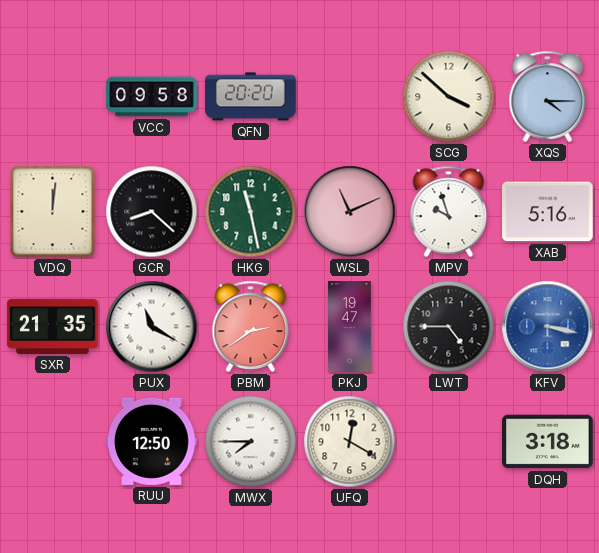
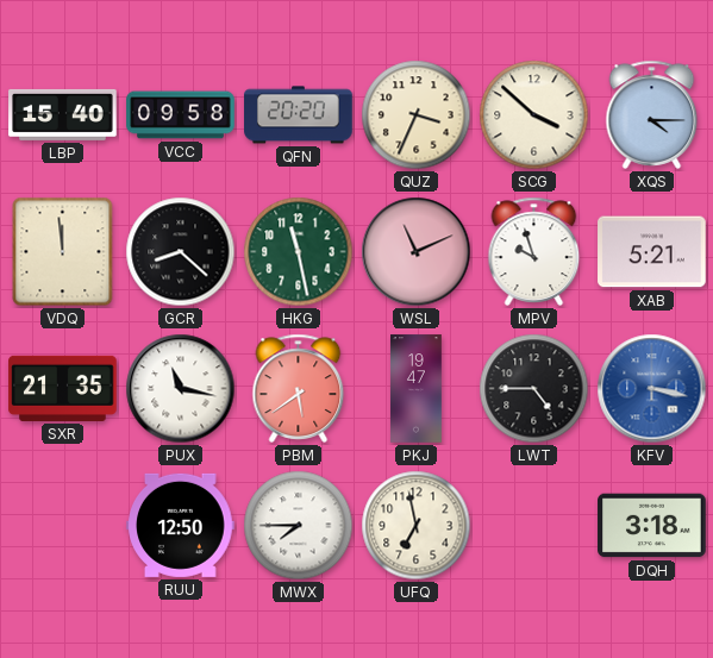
LBP: none -> 15:40 (63, 114)
QUZ: none -> 3:34 (417, 115)
VDQ: 12:01 -> 11:59 (63, 252)
XAB: 5:16 -> 5:21 (652, 252)
PUX: 11:20 -> 11:17 (181, 389)
PBM: 2:39 -> 5:39 (299, 388)
UFQ: 12:20 -> 6:58 (417, 526)
